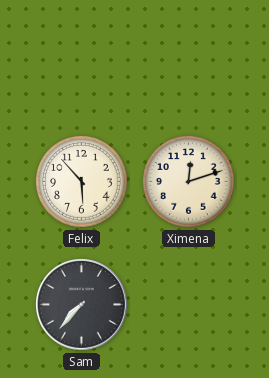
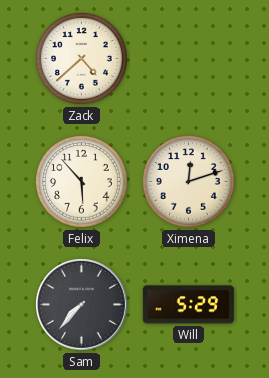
Zack: none -> 4:38 (82, 59)
Will: none -> 5:29 (188, 305)
